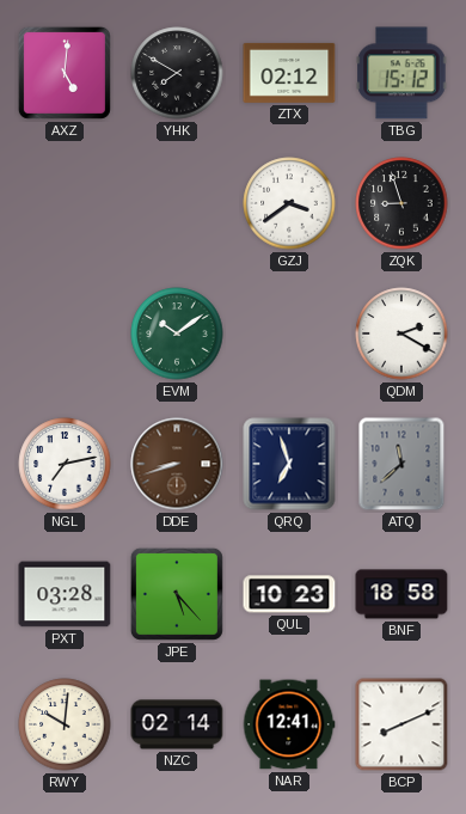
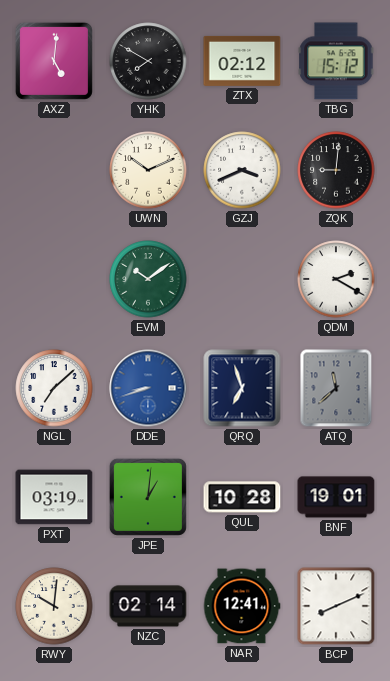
UWN: none -> 10:11 (148, 170)
GZJ: 3:39 -> 3:41 (242, 170)
ZQK: 8:57 -> 9:01 (336, 170)
NGL: 7:13 -> 7:08 (54, 388)
DDE dial: brown -> blue (148, 388)
PXT: 03:28 -> 03:19 (54, 497)
JPE: 5:23 -> 1:01 (148, 497)
QUL: 10:23 -> 10:28 (242, 497)
BNF: 18:58 -> 19:01 (336, 497)
